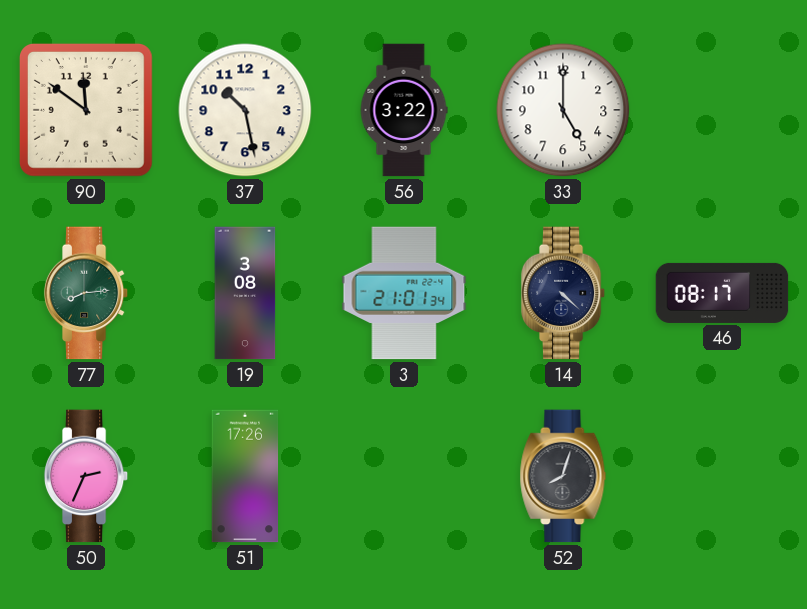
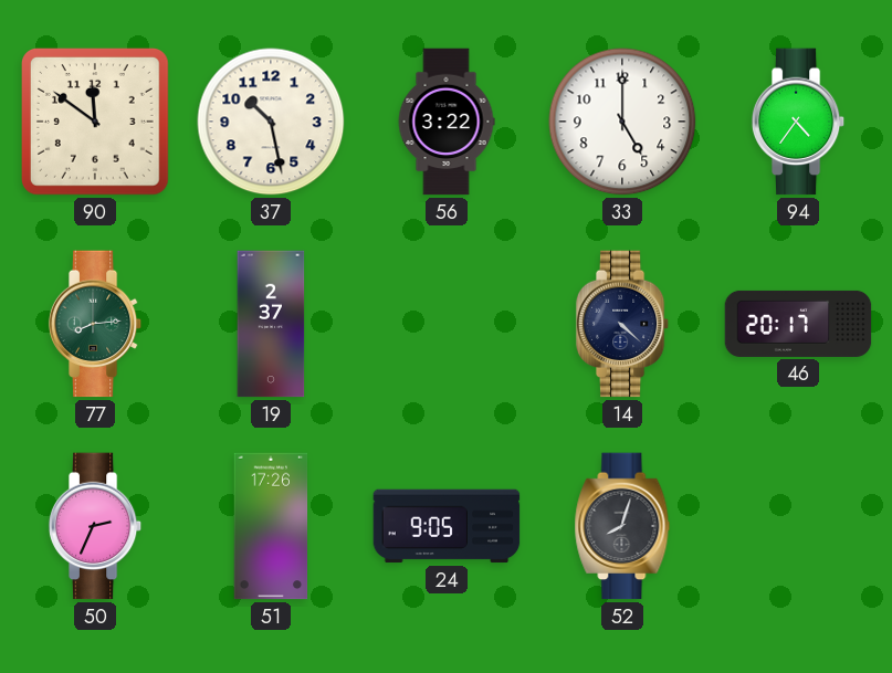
94: none -> 4:36 (798, 122)
19: 3:08 -> 2:37 (271, 324)
3: 21:01 -> none (404, 293)
46: 08:17 -> 20:17 (798, 324)
24: none -> 9:05 (447, 526)
